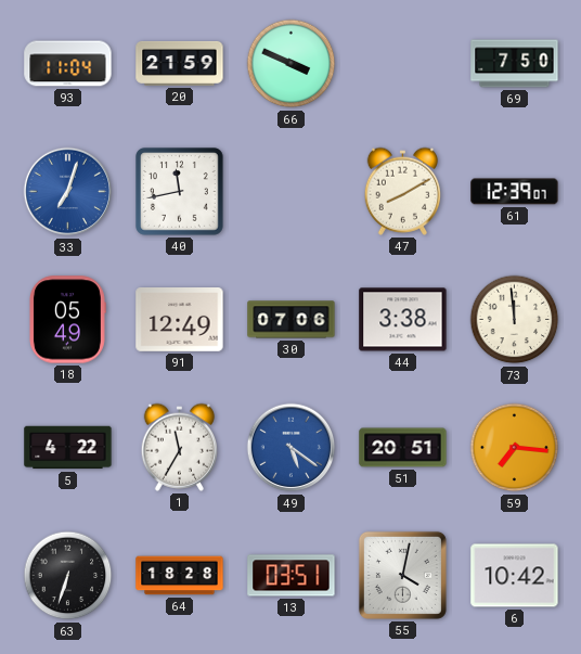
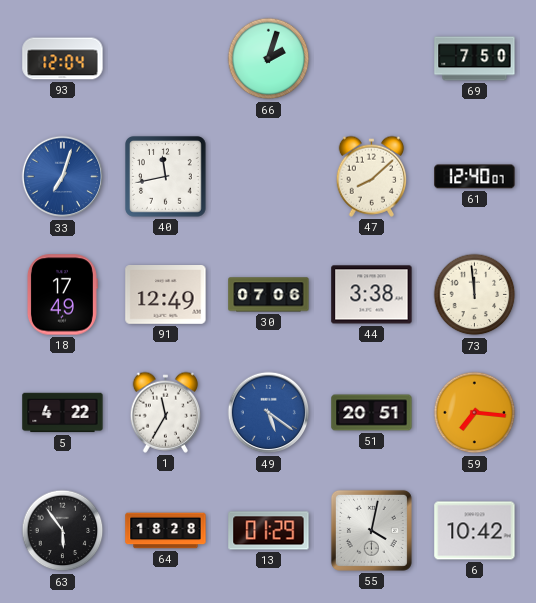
93: 11:04 -> 12:04 (63, 59)
20: 21:59 -> none (180, 63)
66: 3:49 -> 2:03 (269, 59)
47: 8:10 -> 8:08 (371, 176)
61: 12:39 -> 12:40 (475, 177)
18: 05:49 -> 17:49 (62, 295)
63: 6:33 -> 5:54 (63, 531)
13: 03:51 -> 01:29 (269, 531)
